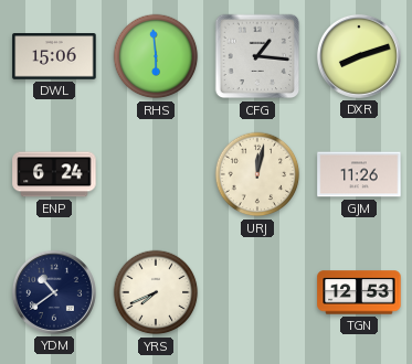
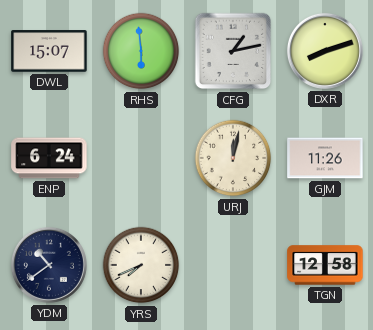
DWL: 15:06 -> 15:07 (49, 51)
CFG: 1:16 -> 1:13 (233, 51)
TGN: 12:53 -> 12:58 (325, 265)
